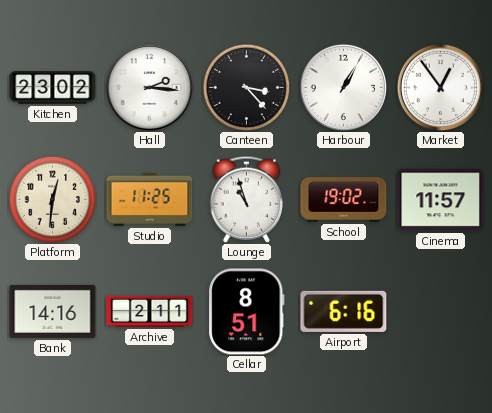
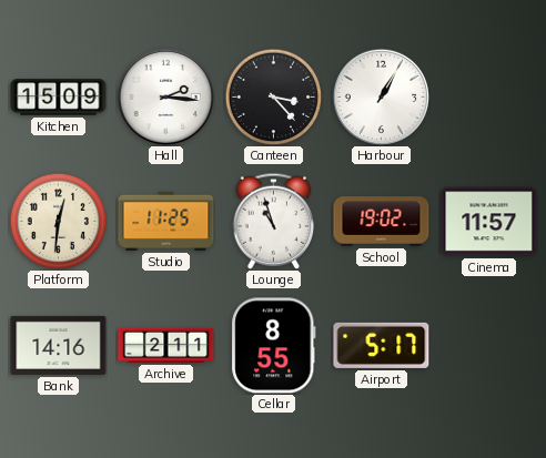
Kitchen: 23:02 -> 15:09 (59, 98)
Market: 12:54 -> none (440, 87)
Cellar: 8:51 -> 8:55 (274, 346)
Airport: 6:16 -> 5:17 (382, 345)
